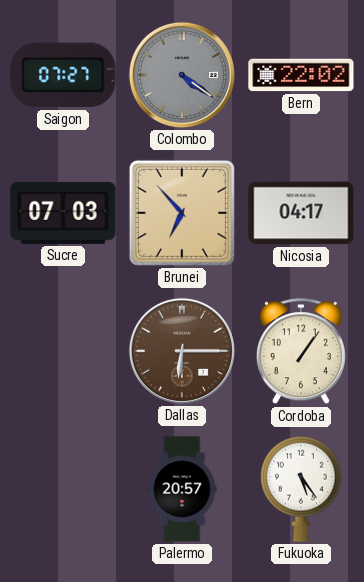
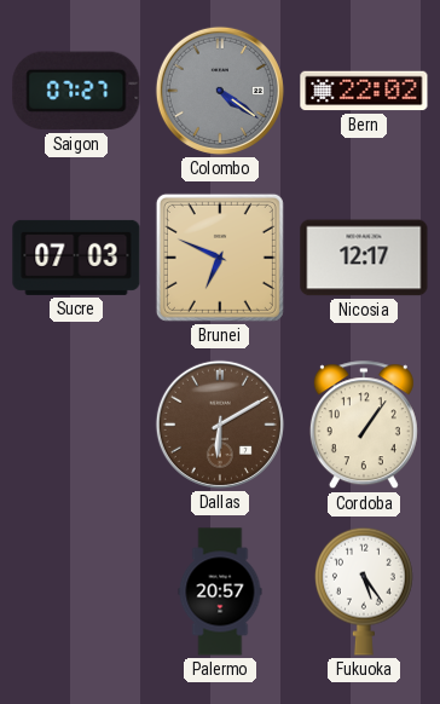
Brunei: 6:53 -> 6:49 (220, 258)
Nicosia: 04:17 -> 12:17 (364, 258)
Dallas: 6:15 -> 6:10 (220, 425)
